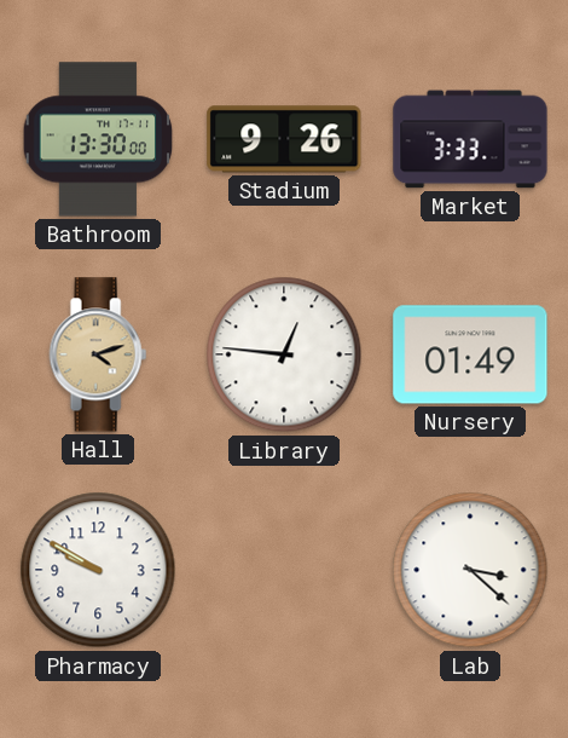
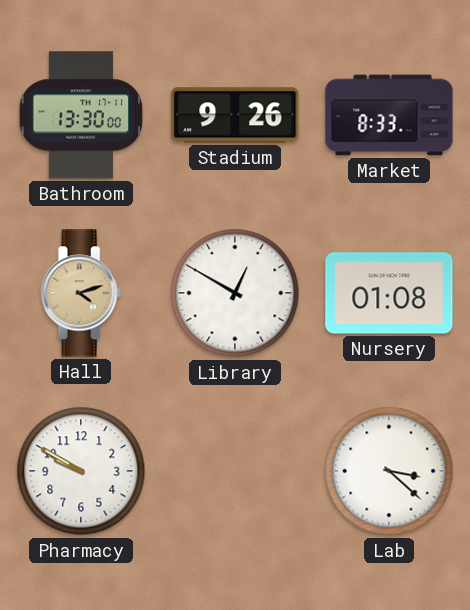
Market: 3:33 -> 8:33 (389, 115)
Library: 12:46 -> 12:50 (235, 293)
Nursery: 01:49 -> 01:08 (389, 293)
